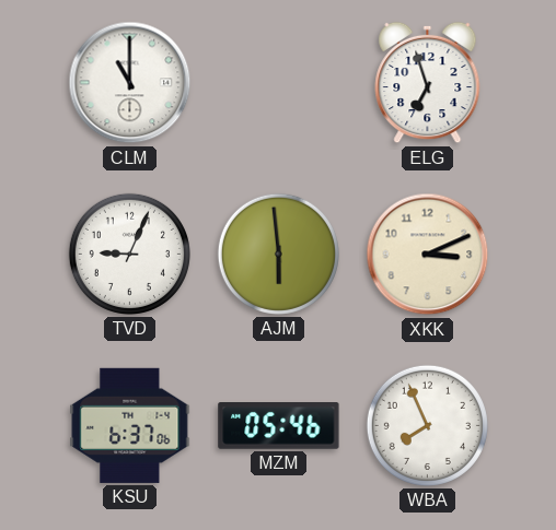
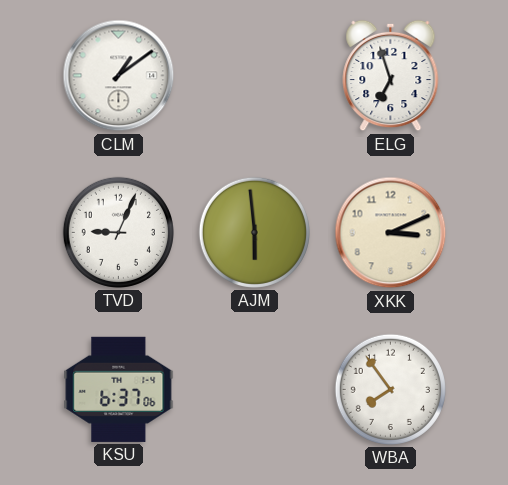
CLM: 11:00 -> 1:09 (119, 76)
MZM: 05:46 -> none (279, 426)
WBA: 7:56 -> 7:54 (390, 389)
